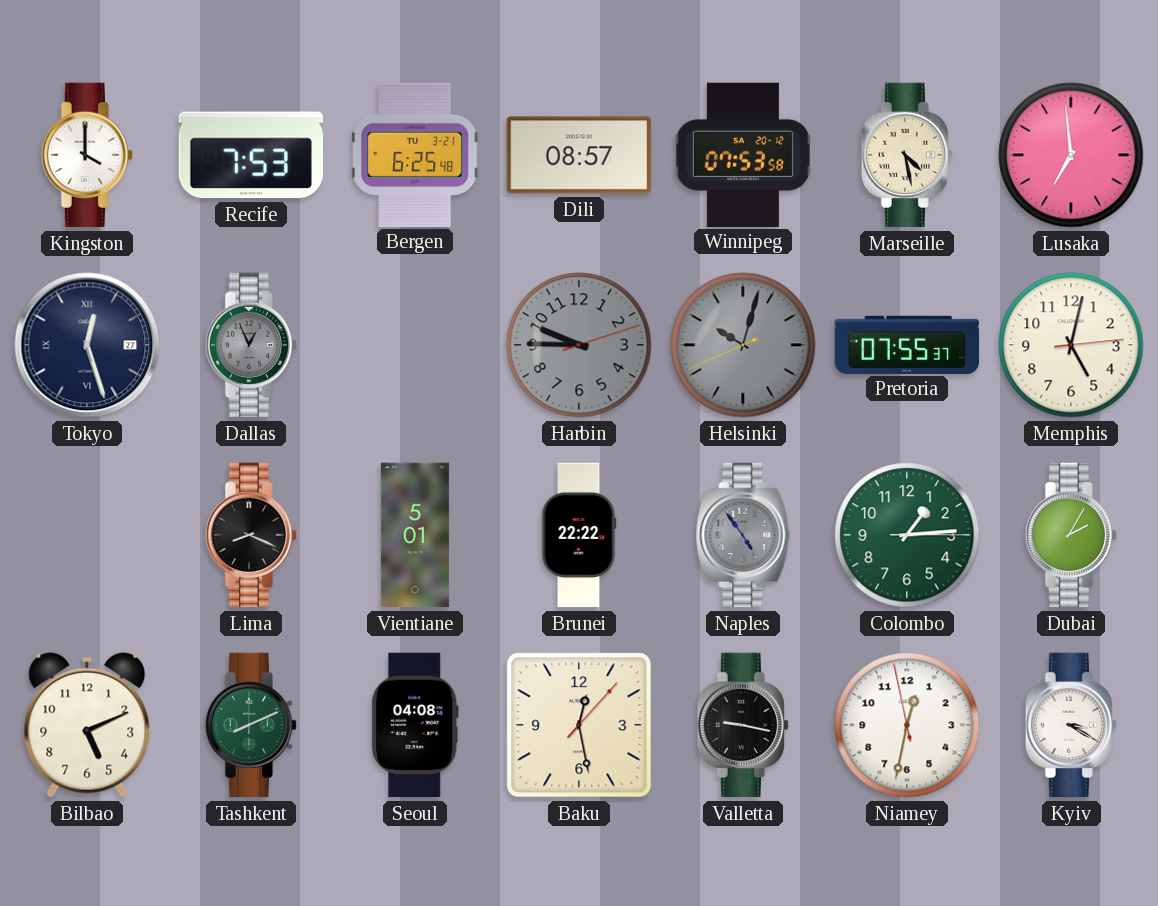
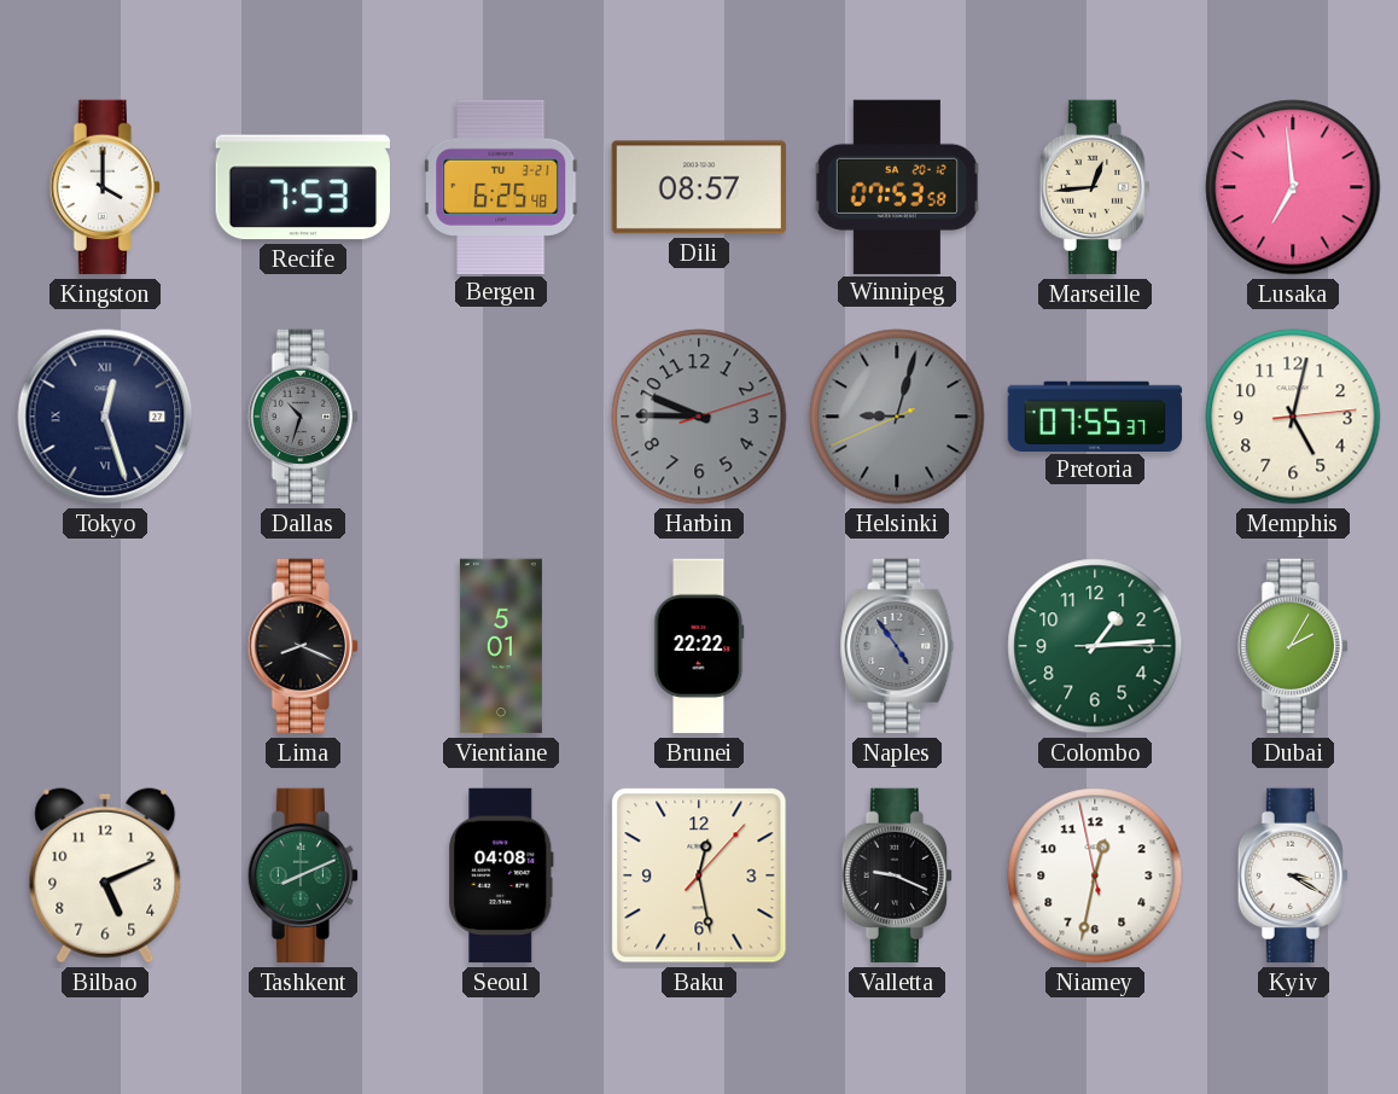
Marseille: 4:28 -> 12:44 (1094, 187)
Dallas: 12:56 -> 10:33 (302, 417)
Helsinki: 10:02 -> 9:02 (897, 417)
Valletta: 9:17 -> 9:19 (896, 875)
